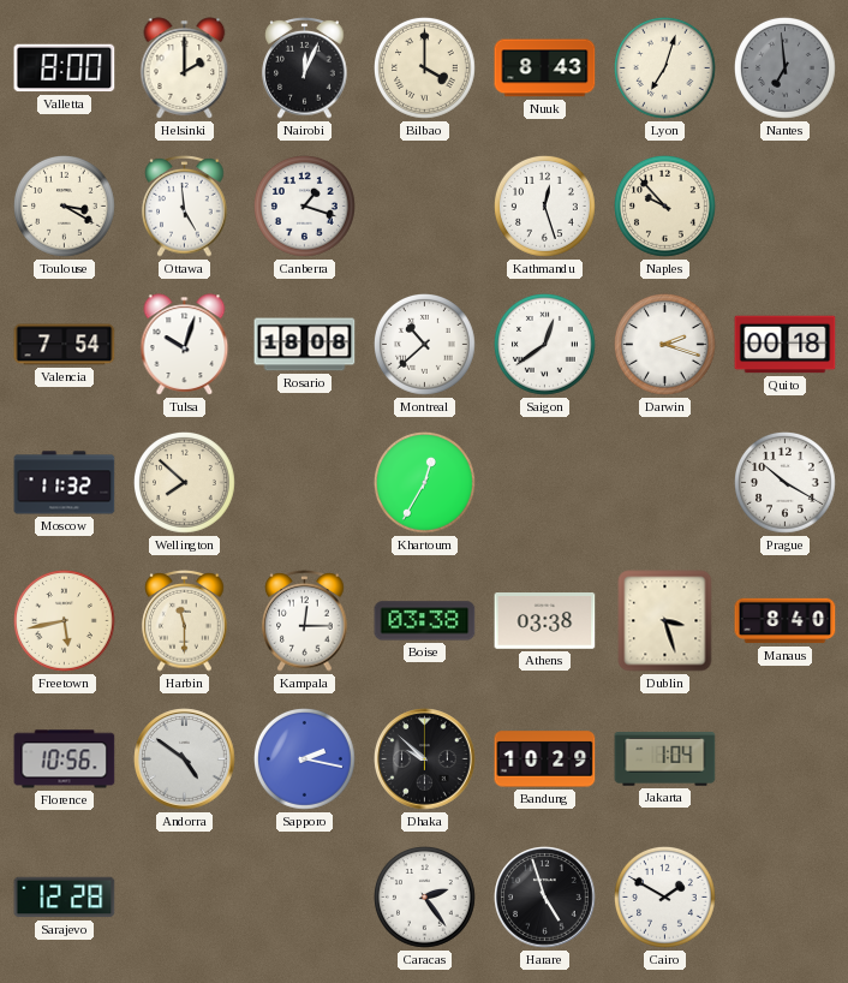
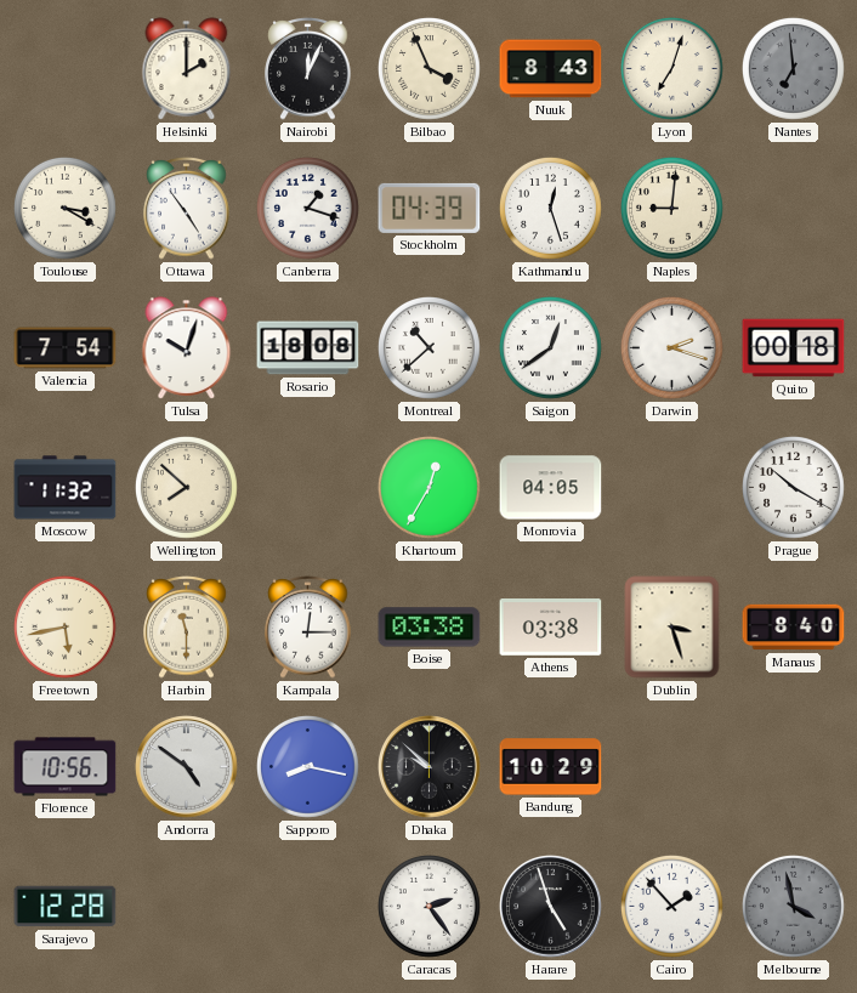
Valletta: 8:00 -> none (65, 68)
Bilbao: 4:00 -> 3:56 (430, 69)
Ottawa: 4:59 -> 4:54 (187, 209)
Stockholm: none -> 04:39 (430, 208)
Naples: 9:53 -> 9:01 (672, 209)
Monrovia: none -> 04:05 (551, 488)
Sapporo: 2:17 -> 8:17 (308, 767)
Jakarta: 1:04 -> none (665, 759)
Cairo: 1:50 -> 1:53 (672, 907)
Melbourne: none -> 3:58 (794, 907)
